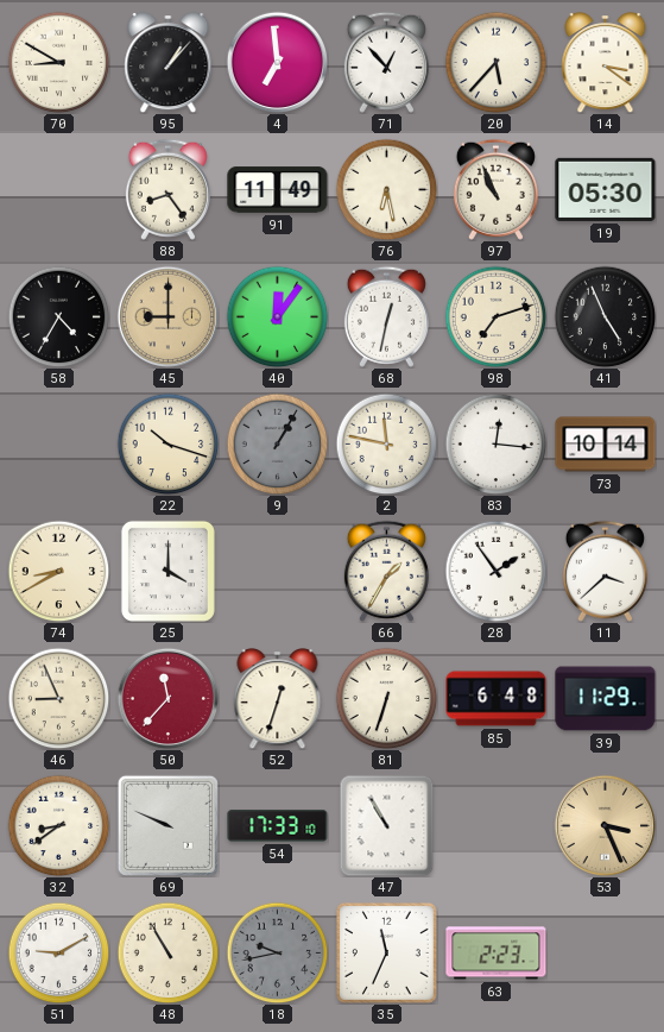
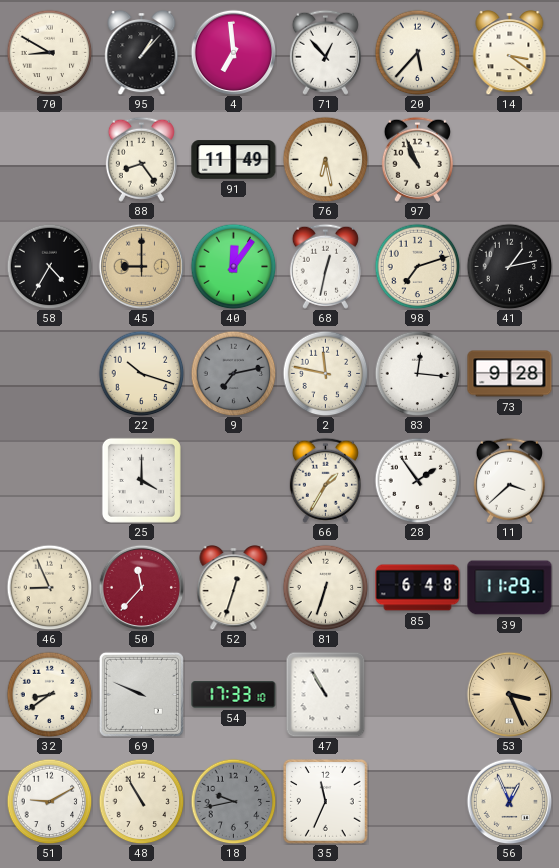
19: 05:30 -> none (606, 189)
41: 4:56 -> 1:13 (509, 266)
9: 1:05 -> 7:13 (233, 373)
73: 10:14 -> 9:28 (510, 374)
74: 8:40 -> none (58, 571)
63: 2:23 -> none (497, 954)
56: none -> 12:56 (509, 801)
